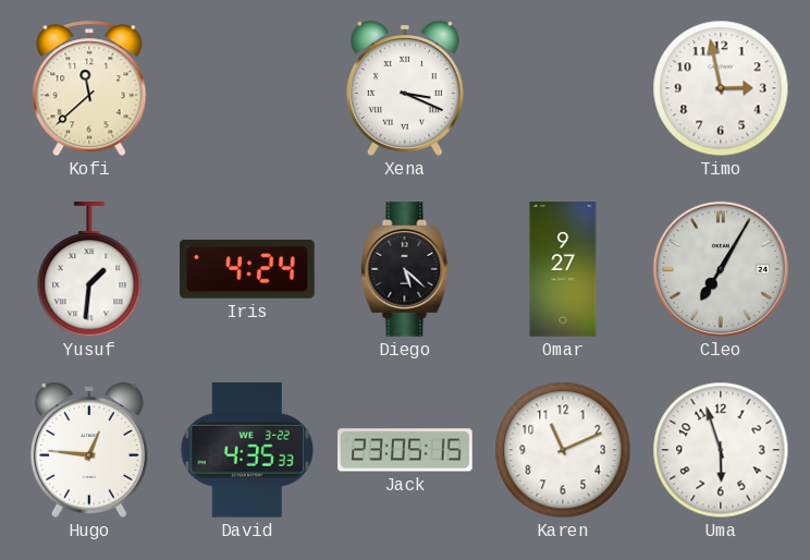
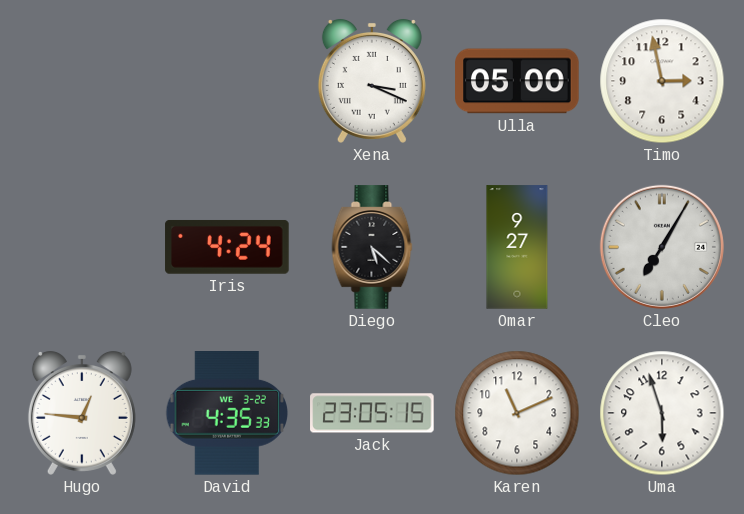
Kofi: 11:38 -> none (89, 88)
Ulla: none -> 05:00 (517, 81)
Yusuf: 1:31 -> none (89, 270)
